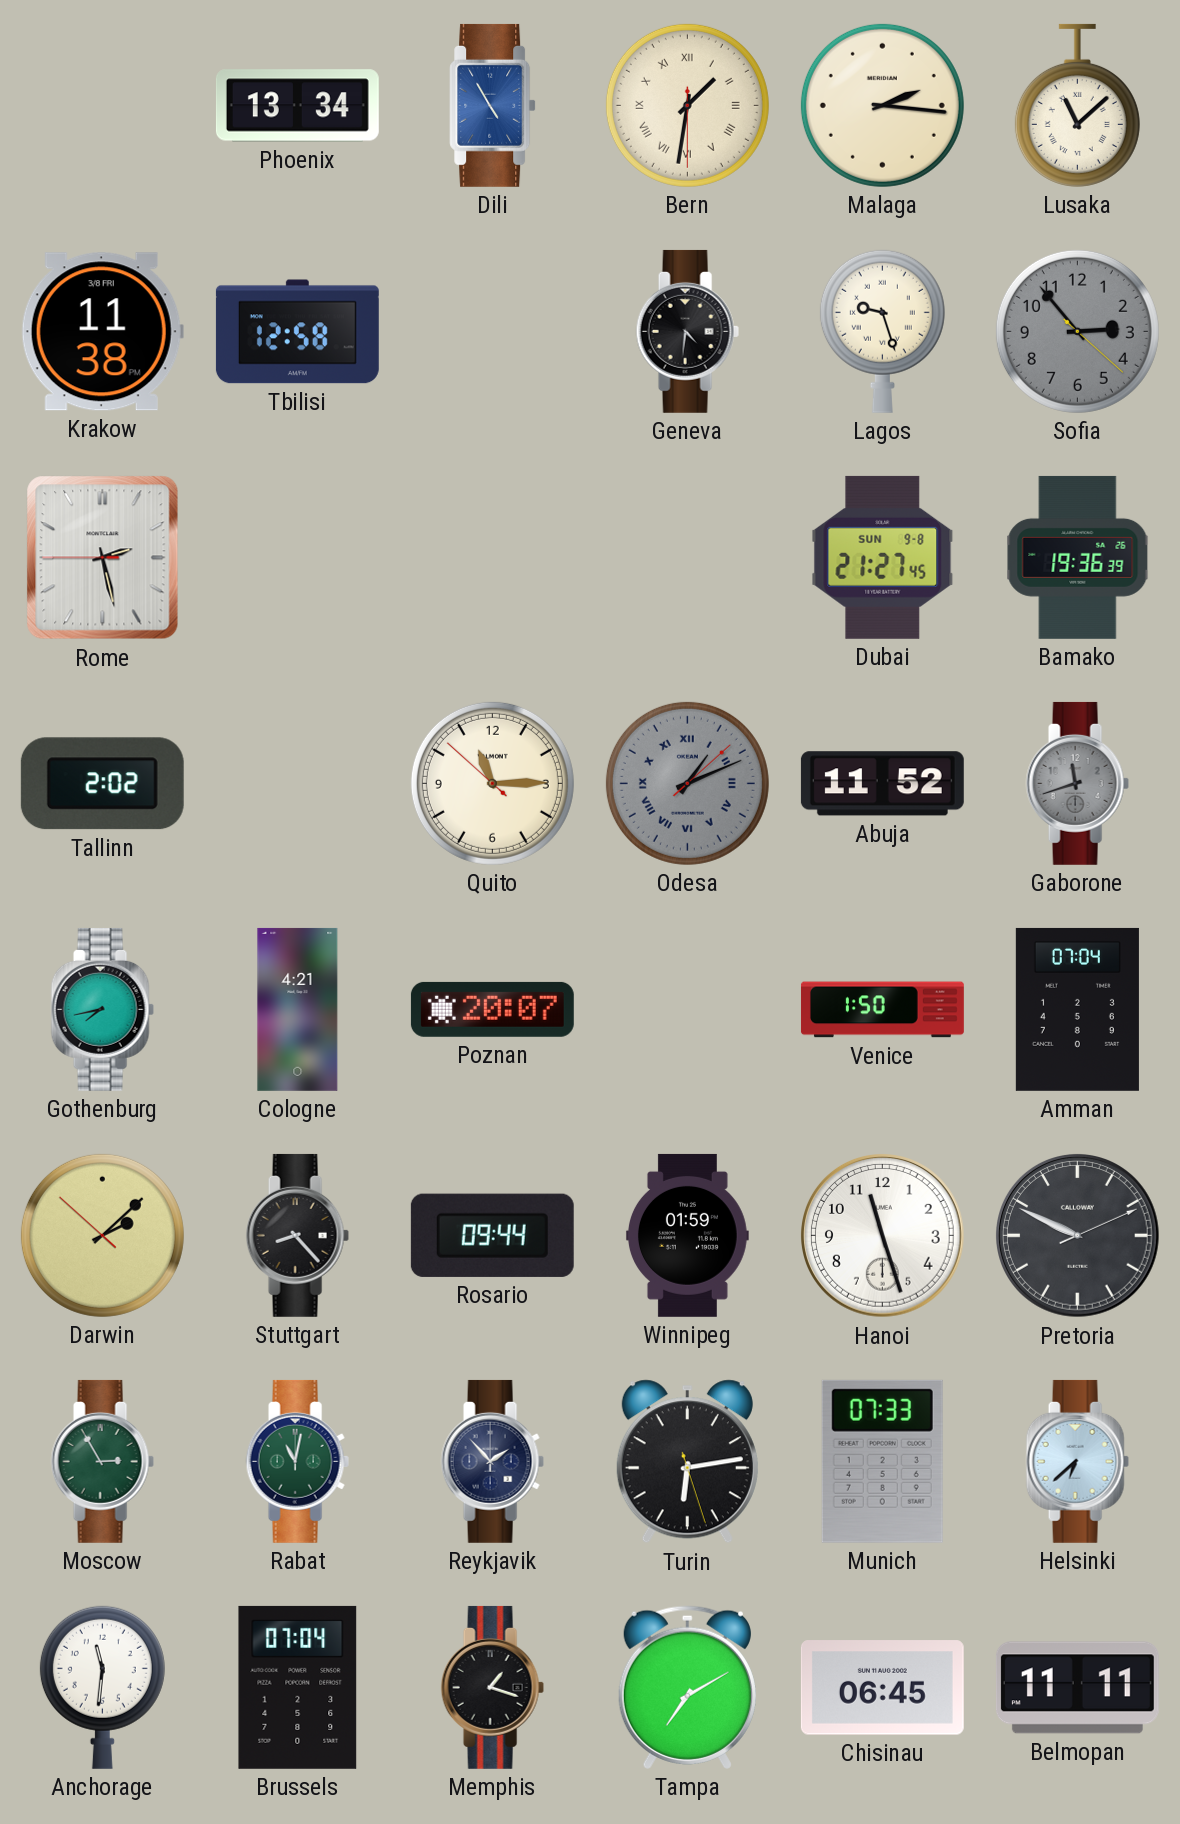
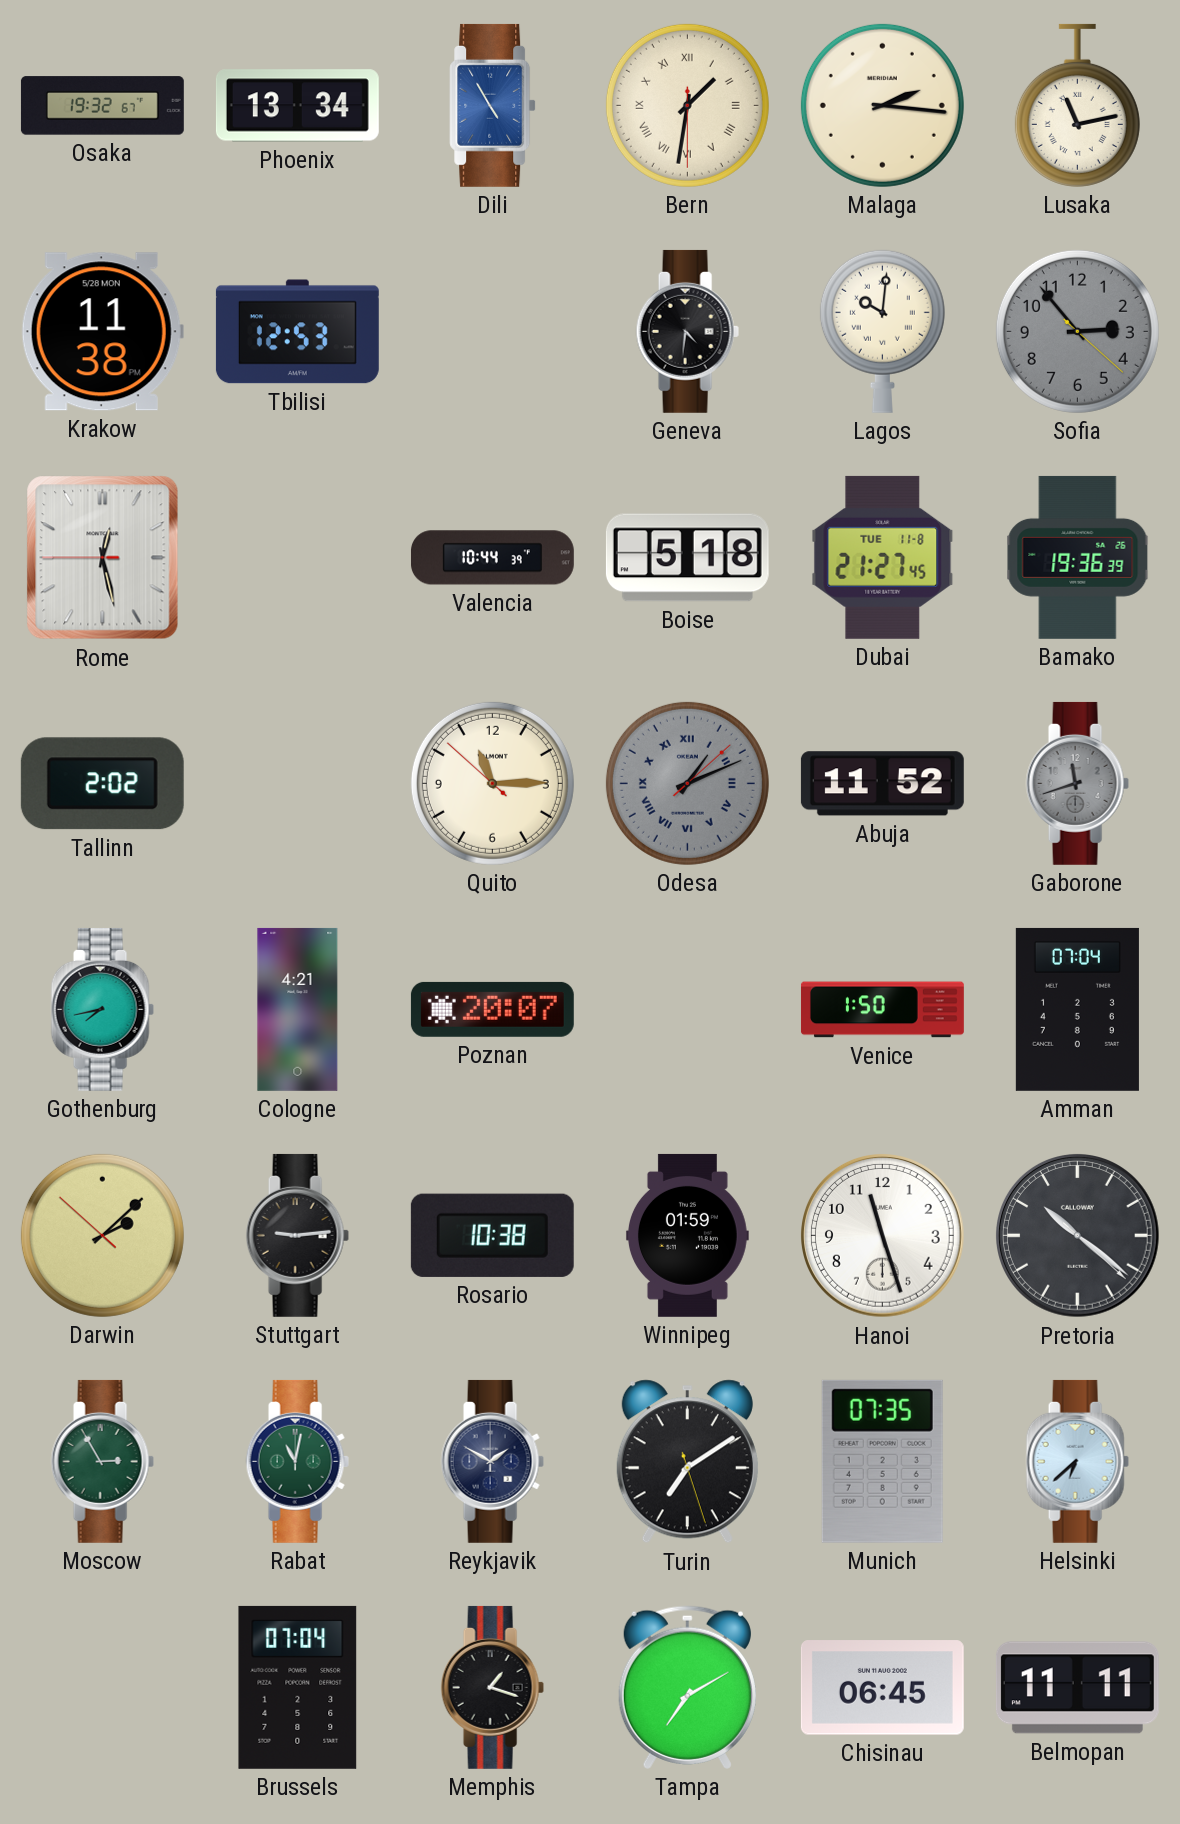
Osaka: none -> 19:32 (102, 106)
Lusaka: 11:08 -> 11:13 (1077, 105)
Krakow date: 3/8 FRI -> 5/28 MON (102, 332)
Tbilisi: 12:58 -> 12:53 (297, 332)
Lagos: 9:27 -> 10:01 (882, 331)
Rome: 2:27 -> 12:27 (103, 558)
Valencia: none -> 10:44 (492, 558)
Boise: none -> 5:18 (687, 558)
Dubai date: SUN 9-8 -> TUE 11-8 (883, 557)
Stuttgart: 8:23 -> 9:14 (297, 1235)
Rosario: 09:44 -> 10:38 (492, 1235)
Pretoria: 9:49 -> 10:21 (1078, 1236)
Reykjavik: 1:53 -> 1:50 (492, 1461)
Turin: 6:13 -> 7:09 (687, 1462)
Munich: 07:33 -> 07:35 (882, 1461)
Anchorage: 11:31 -> none (102, 1687)
